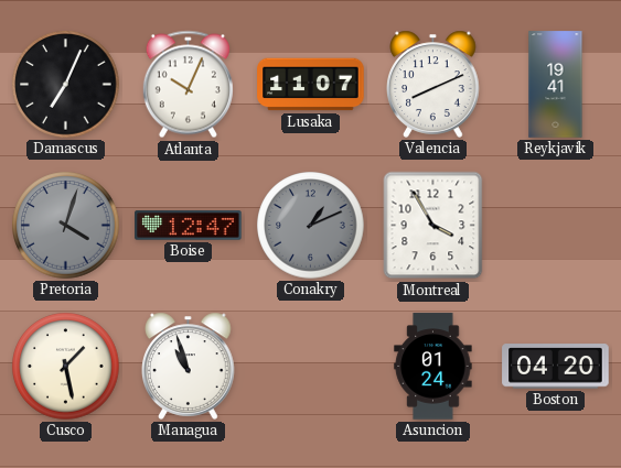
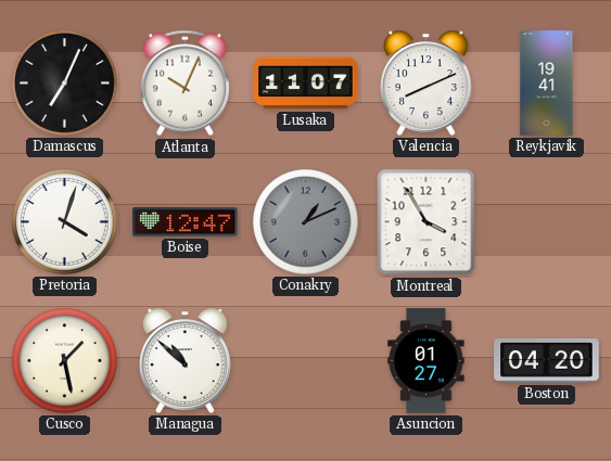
Pretoria dial: grey -> white (65, 222)
Managua: 10:57 -> 10:52 (186, 360)
Asuncion: 01:24 -> 01:27 (427, 361)
